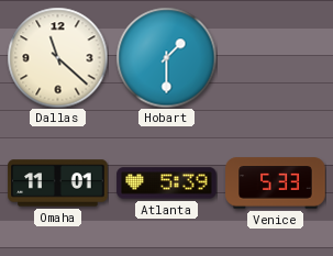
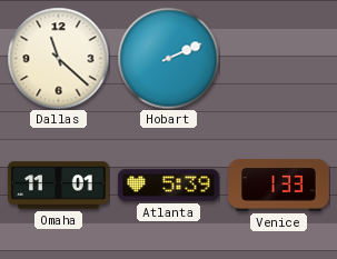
Hobart: 1:30 -> 2:11 (168, 58)
Venice: 5:33 -> 1:33 (279, 186)
